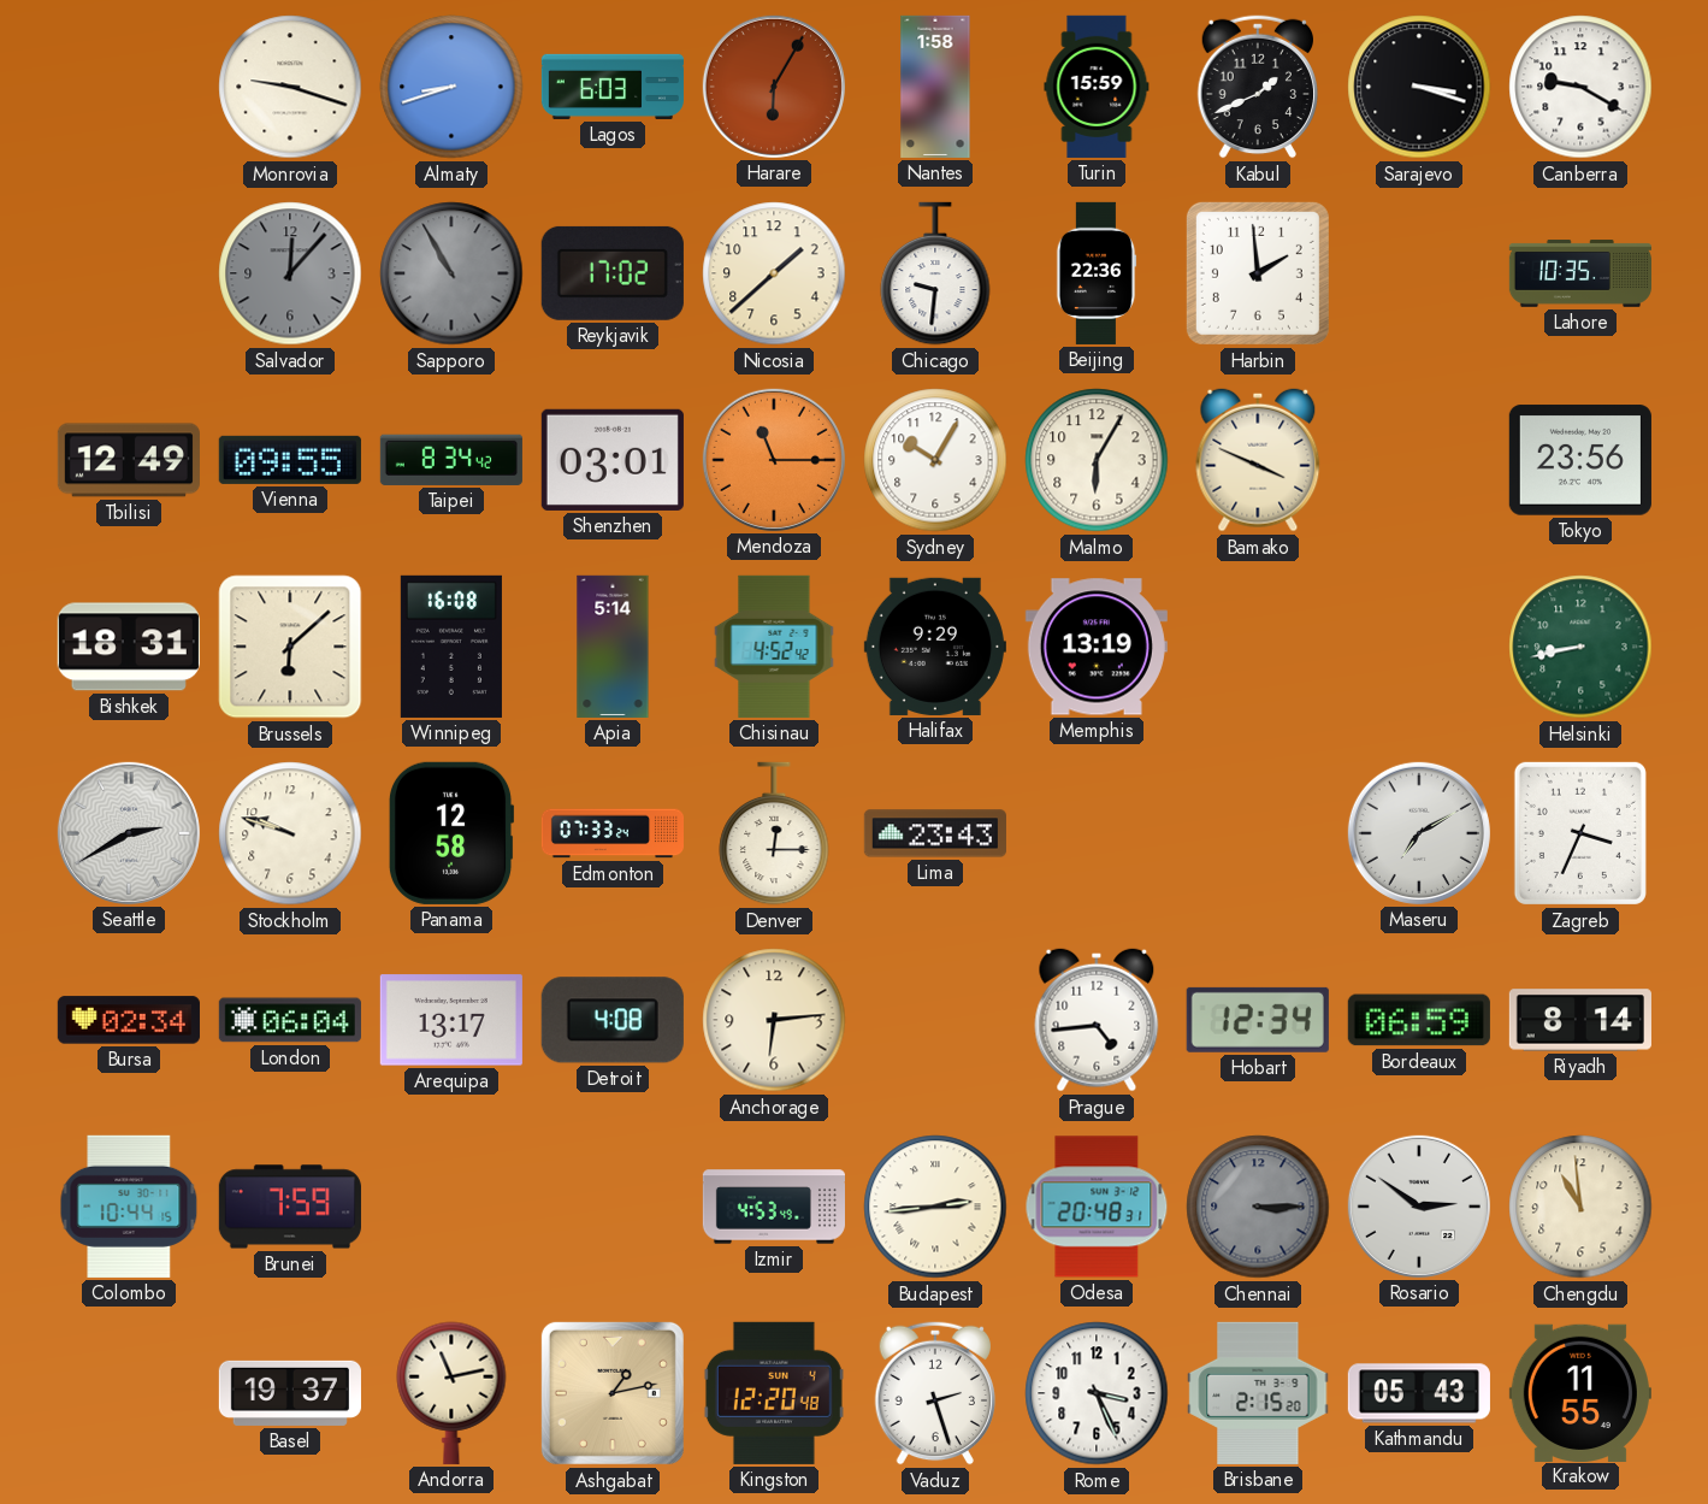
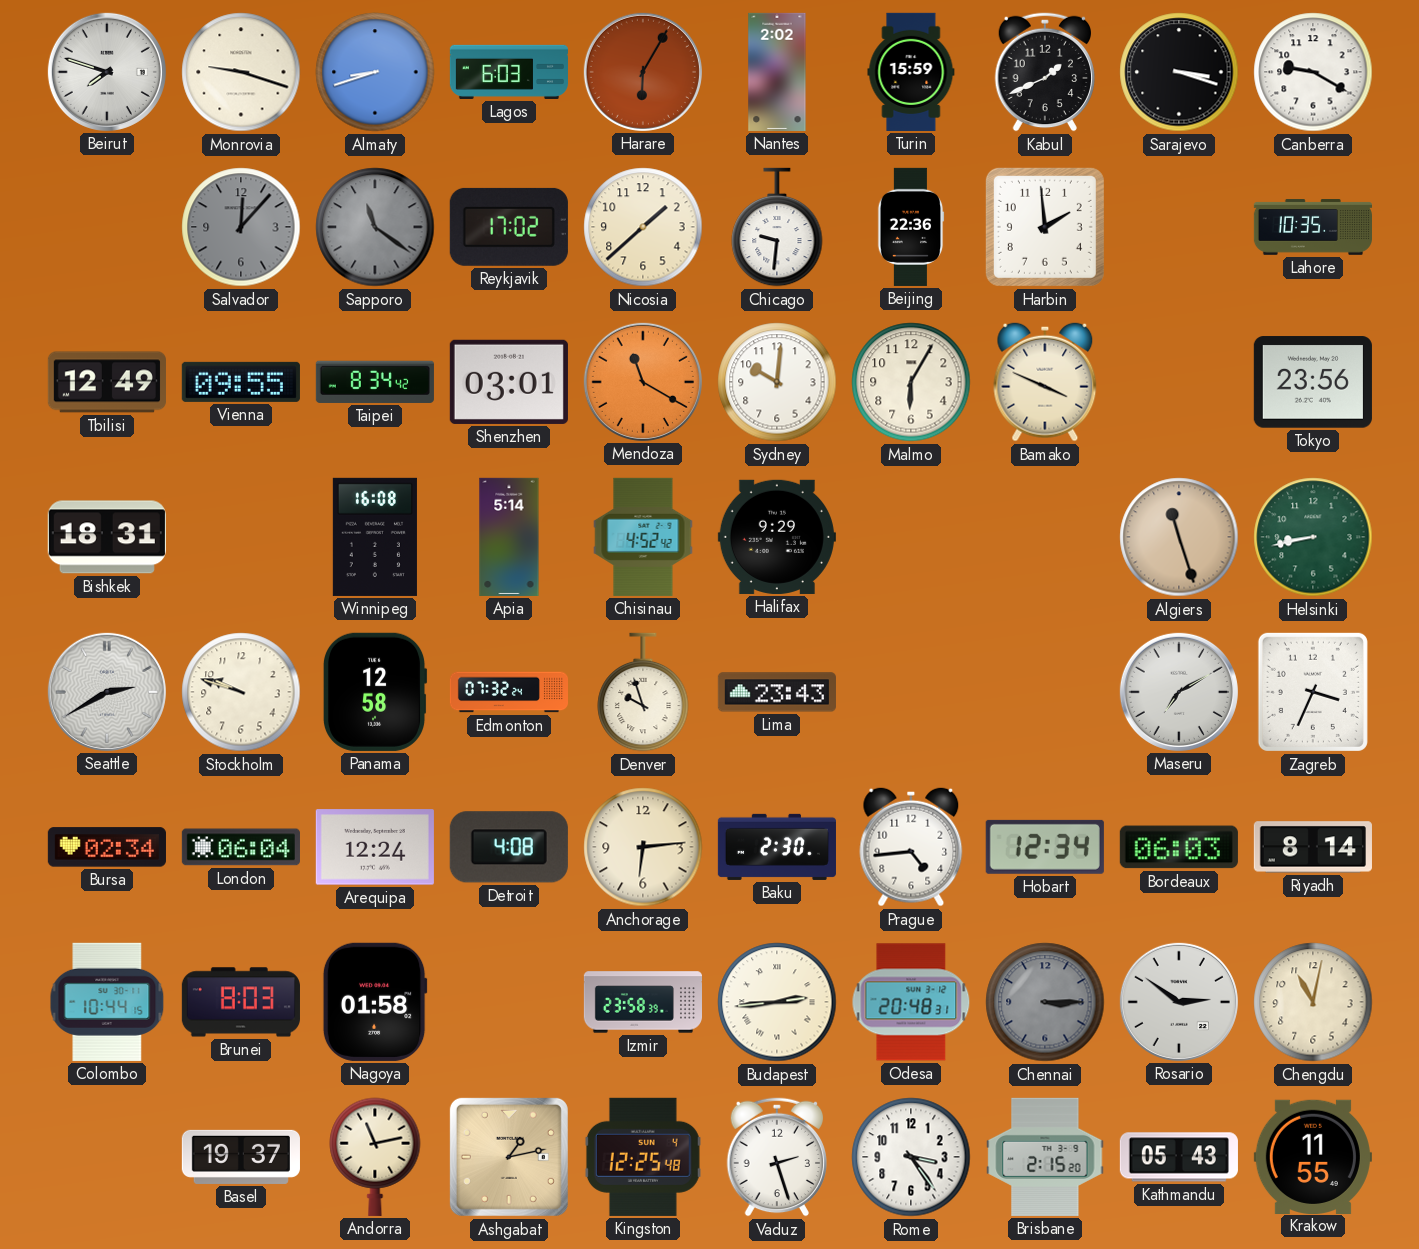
Beirut: none -> 7:48 (107, 72)
Nantes: 1:58 -> 2:02 (777, 72)
Sapporo: 10:55 -> 11:21 (375, 227)
Mendoza: 11:15 -> 11:20 (643, 382)
Sydney: 10:05 -> 10:01 (777, 382)
Brussels: 6:08 -> none (290, 647)
Memphis: 13:19 -> none (1097, 647)
Algiers: none -> 11:27 (1179, 537)
Edmonton: 07:33 -> 07:32 (508, 692)
Denver: 12:15 -> 9:57 (643, 692)
Arequipa: 13:17 -> 12:24 (375, 847)
Baku: none -> 2:30 (777, 847)
Bordeaux: 06:59 -> 06:03 (1179, 847)
Brunei: 7:59 -> 8:03 (241, 1002)
Nagoya: none -> 01:58 (375, 1002)
Izmir: 4:53 -> 23:58 (642, 1002)
Chengdu: 10:59 -> 11:02 (1313, 1002)
Kingston: 12:20 -> 12:25 (643, 1157)
Rome: 3:26 -> 3:24 (911, 1157)
